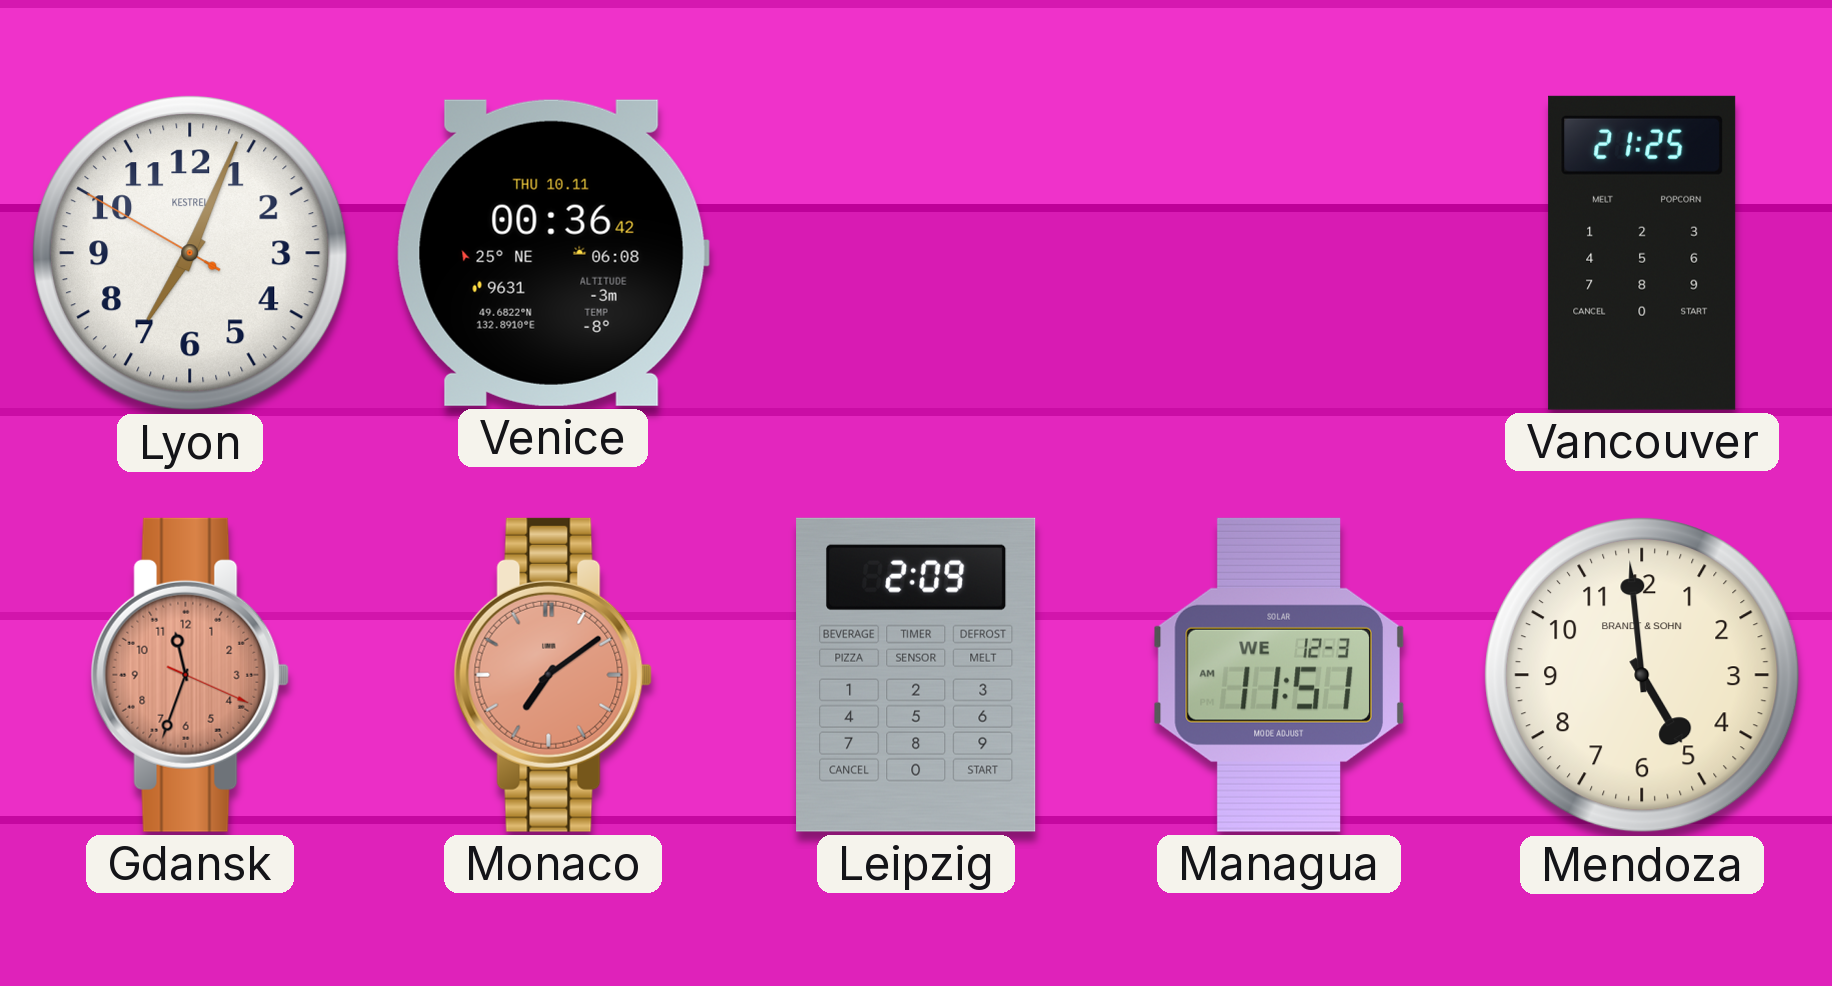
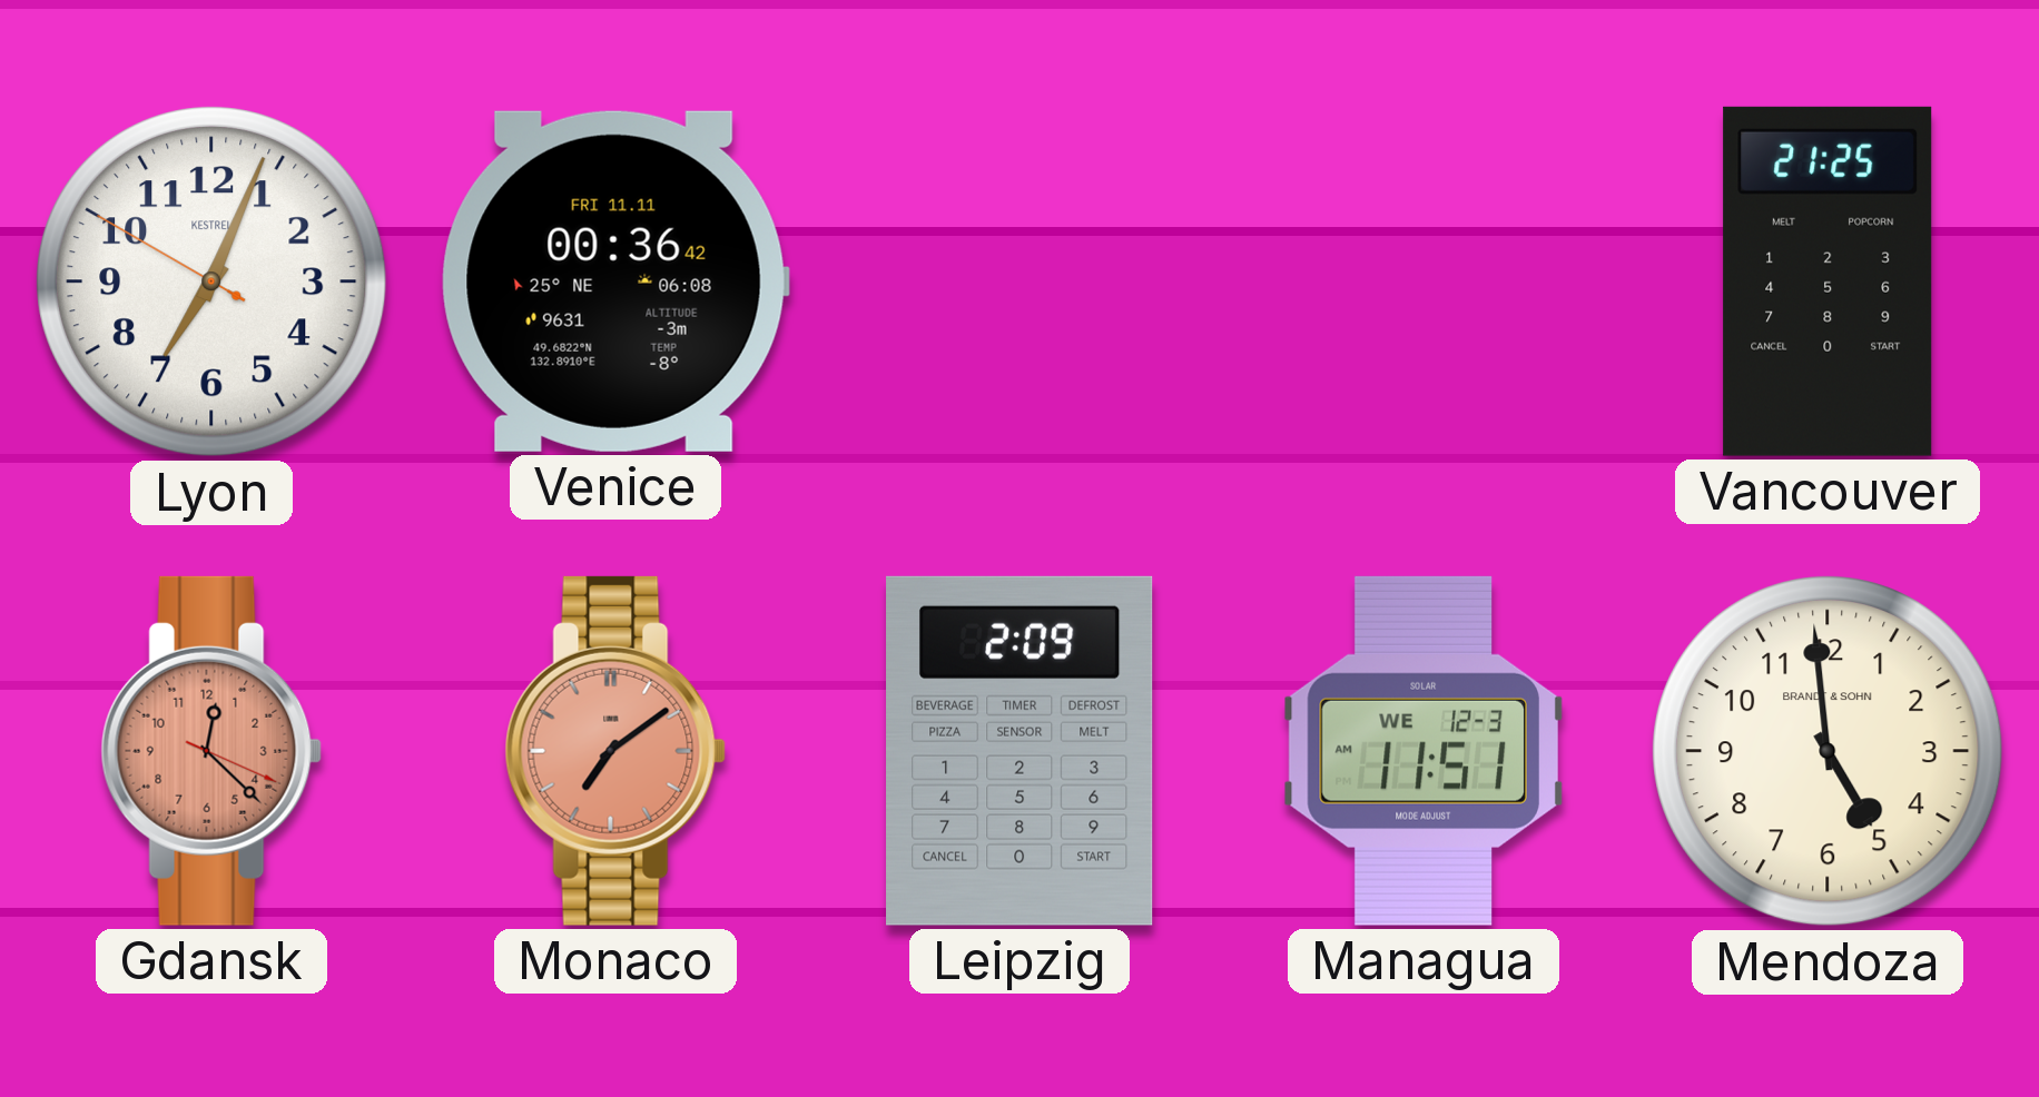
Venice date: THU 10.11 -> FRI 11.11 (615, 281)
Gdansk: 11:33 -> 12:22 (211, 751)
